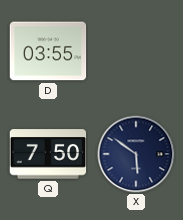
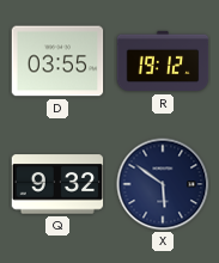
R: none -> 19:12 (163, 61)
Q: 7:50 -> 9:32 (57, 184)
